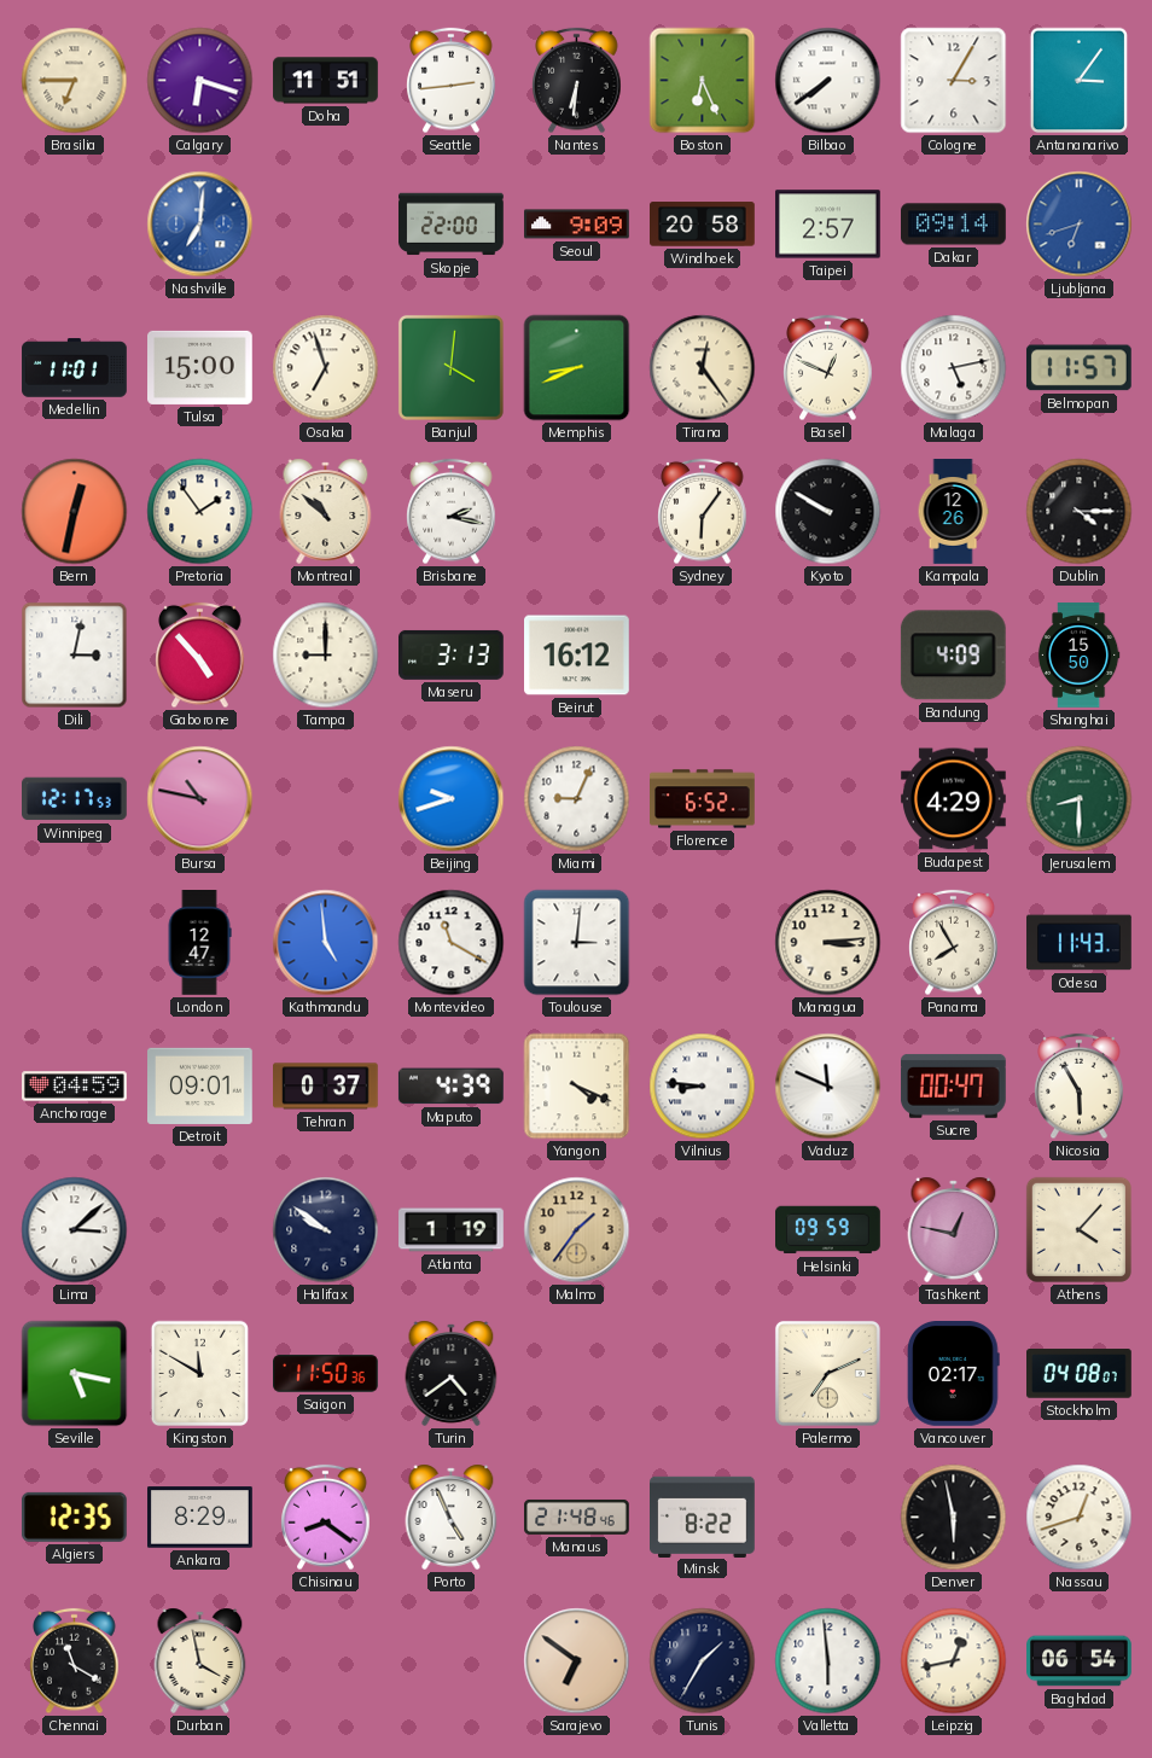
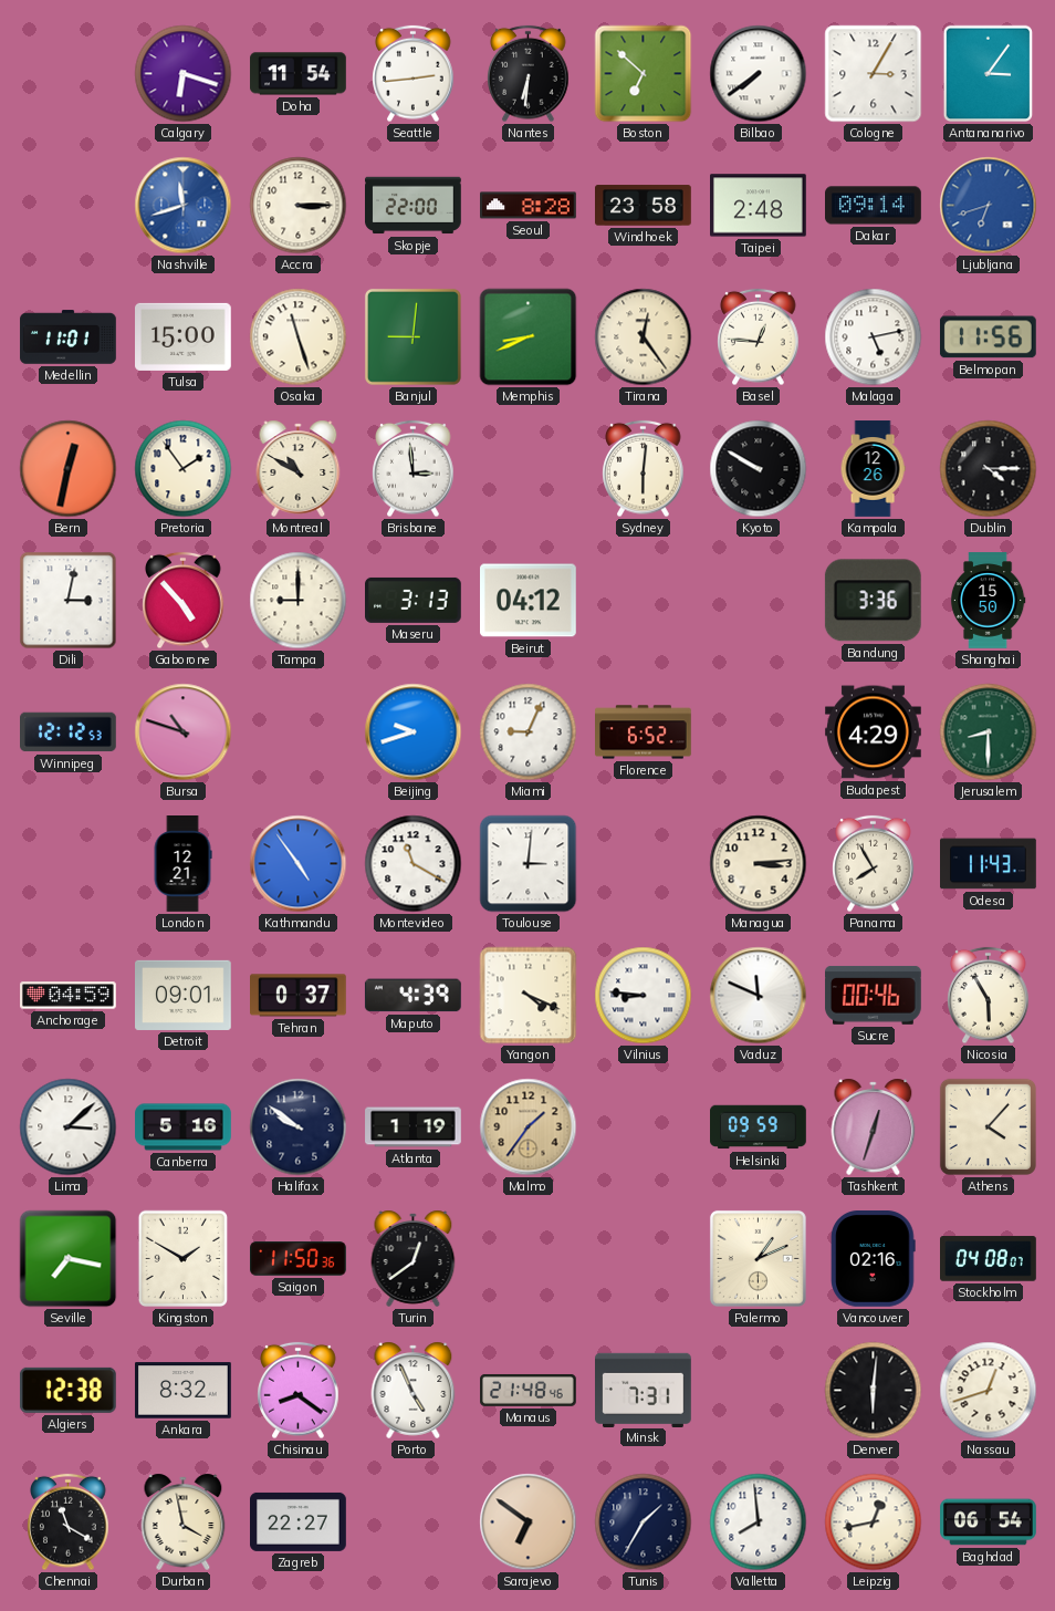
Brasilia: 6:45 -> none (75, 81)
Doha: 11:51 -> 11:54 (299, 74)
Boston: 6:26 -> 6:52 (644, 74)
Nashville: 7:01 -> 11:42 (184, 206)
Accra: none -> 3:15 (299, 206)
Seoul: 9:09 -> 8:28 (529, 206)
Windhoek: 20:58 -> 23:58 (644, 206)
Taipei: 2:57 -> 2:48 (759, 206)
Osaka: 6:57 -> 11:27 (299, 337)
Banjul: 4:01 -> 9:01 (412, 336)
Basel: 12:49 -> 12:46 (759, 337)
Belmopan: 11:57 -> 11:56 (988, 337)
Montreal: 10:52 -> 10:50 (299, 468)
Brisbane: 2:17 -> 2:59 (414, 469)
Sydney: 6:06 -> 6:01 (644, 469)
Beirut: 16:12 -> 04:12 (529, 601)
Bandung: 4:09 -> 3:36 (873, 601)
Winnipeg: 12:17 -> 12:12 (69, 732)
Bursa: 10:47 -> 10:48 (184, 732)
London: 12:47 -> 12:21 (182, 864)
Kathmandu: 4:59 -> 4:54 (299, 864)
Sucre: 00:47 -> 00:46 (874, 996)
Canberra: none -> 5:16 (184, 1127)
Tashkent: 12:47 -> 12:33 (874, 1126)
Seville: 5:17 -> 7:17 (69, 1259)
Kingston: 11:50 -> 1:50 (184, 1259)
Turin: 4:39 -> 12:39 (414, 1258)
Palermo: 7:11 -> 1:11 (758, 1258)
Vancouver: 02:17 -> 02:16 (874, 1259)
Algiers: 12:35 -> 12:38 (67, 1390)
Ankara: 8:29 -> 8:32 (184, 1391)
Minsk: 8:22 -> 7:31 (644, 1390)
Denver: 5:58 -> 6:01 (874, 1391)
Zagreb: none -> 22:27 (299, 1521)
Valletta: 5:59 -> 7:59 (759, 1522)
